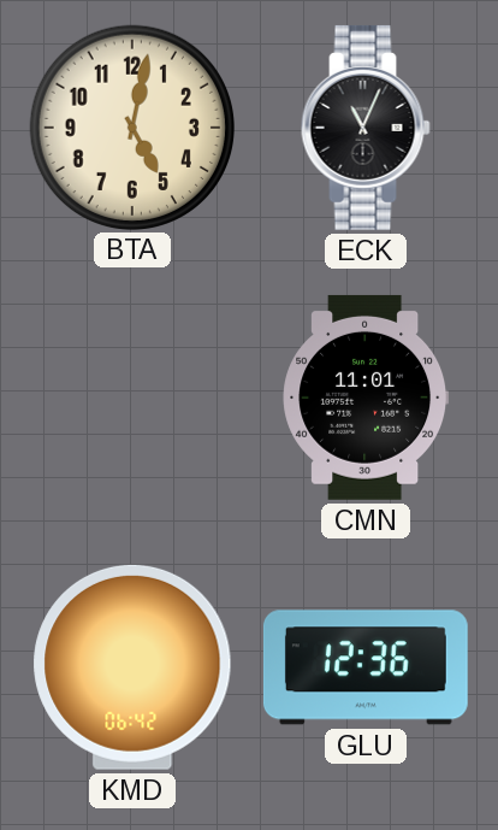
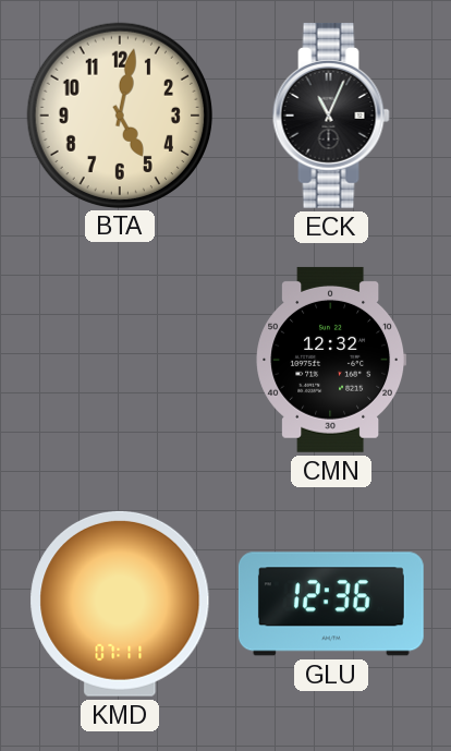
CMN: 11:01 -> 12:32 (331, 360)
KMD: 06:42 -> 07:11 (120, 604)
